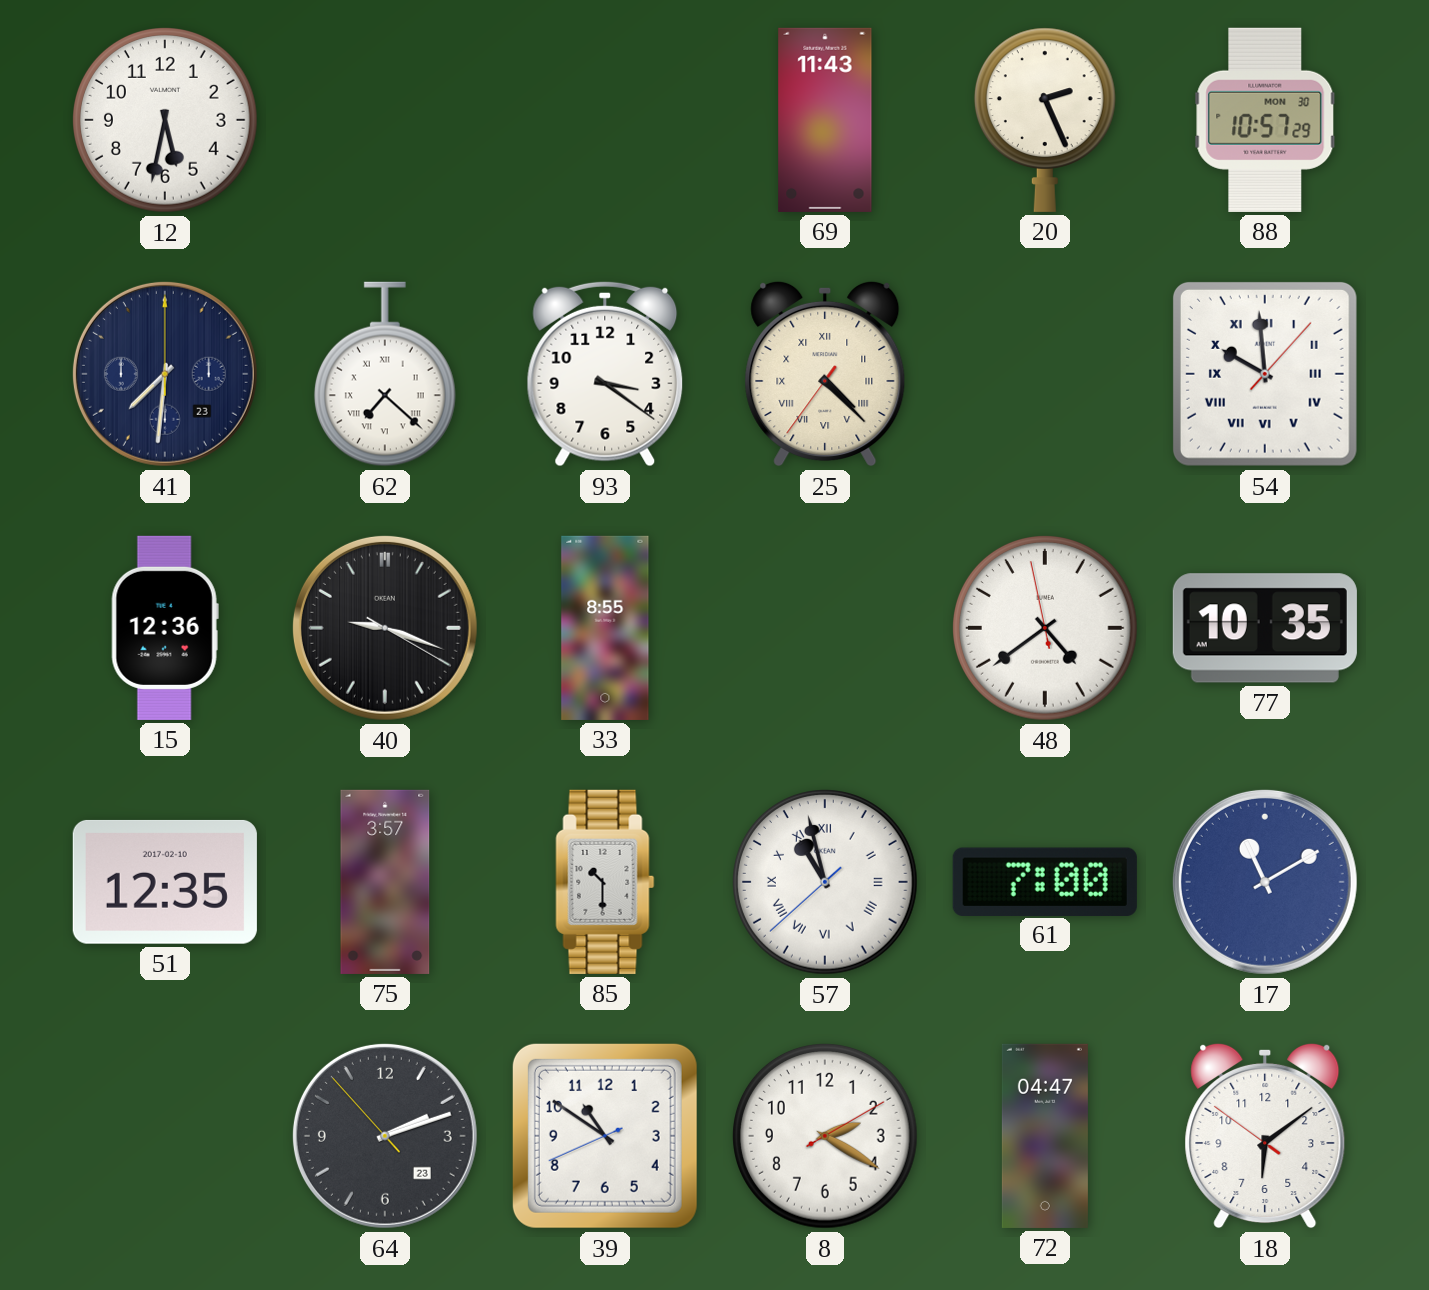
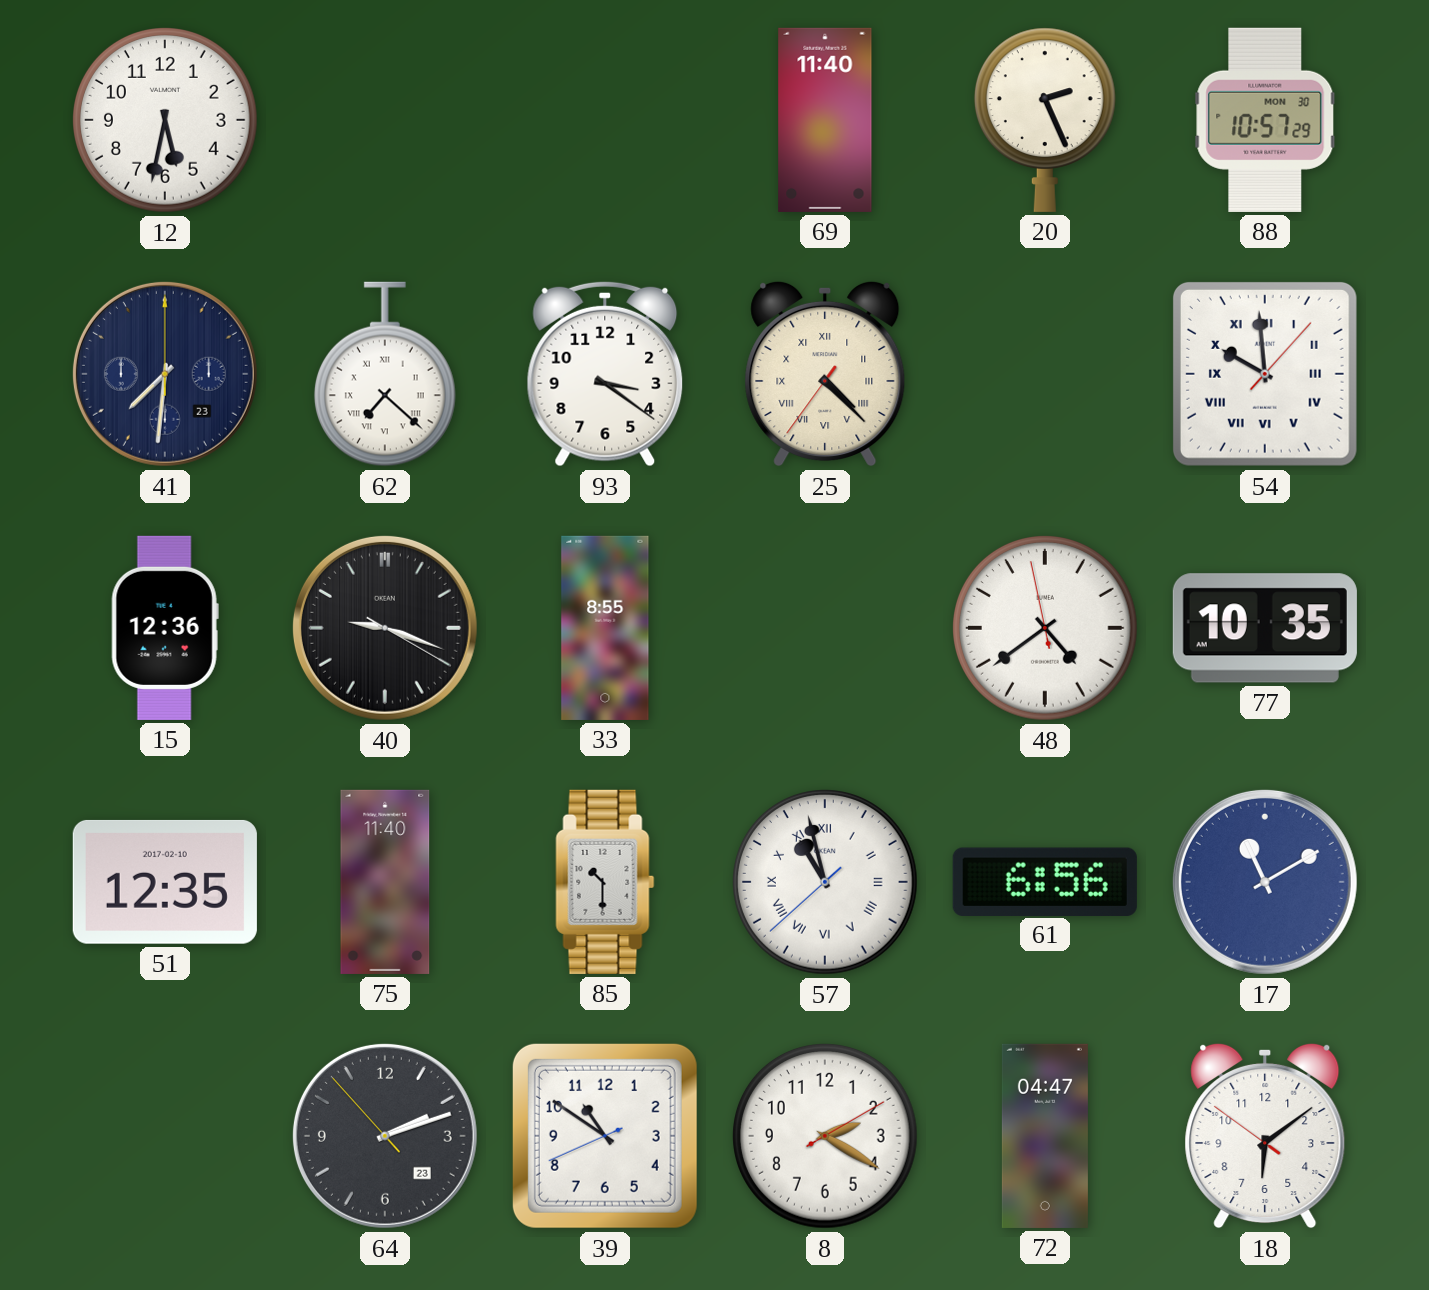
69: 11:43 -> 11:40 (825, 120)
75: 3:57 -> 11:40 (385, 882)
61: 7:00 -> 6:56 (1045, 881)
